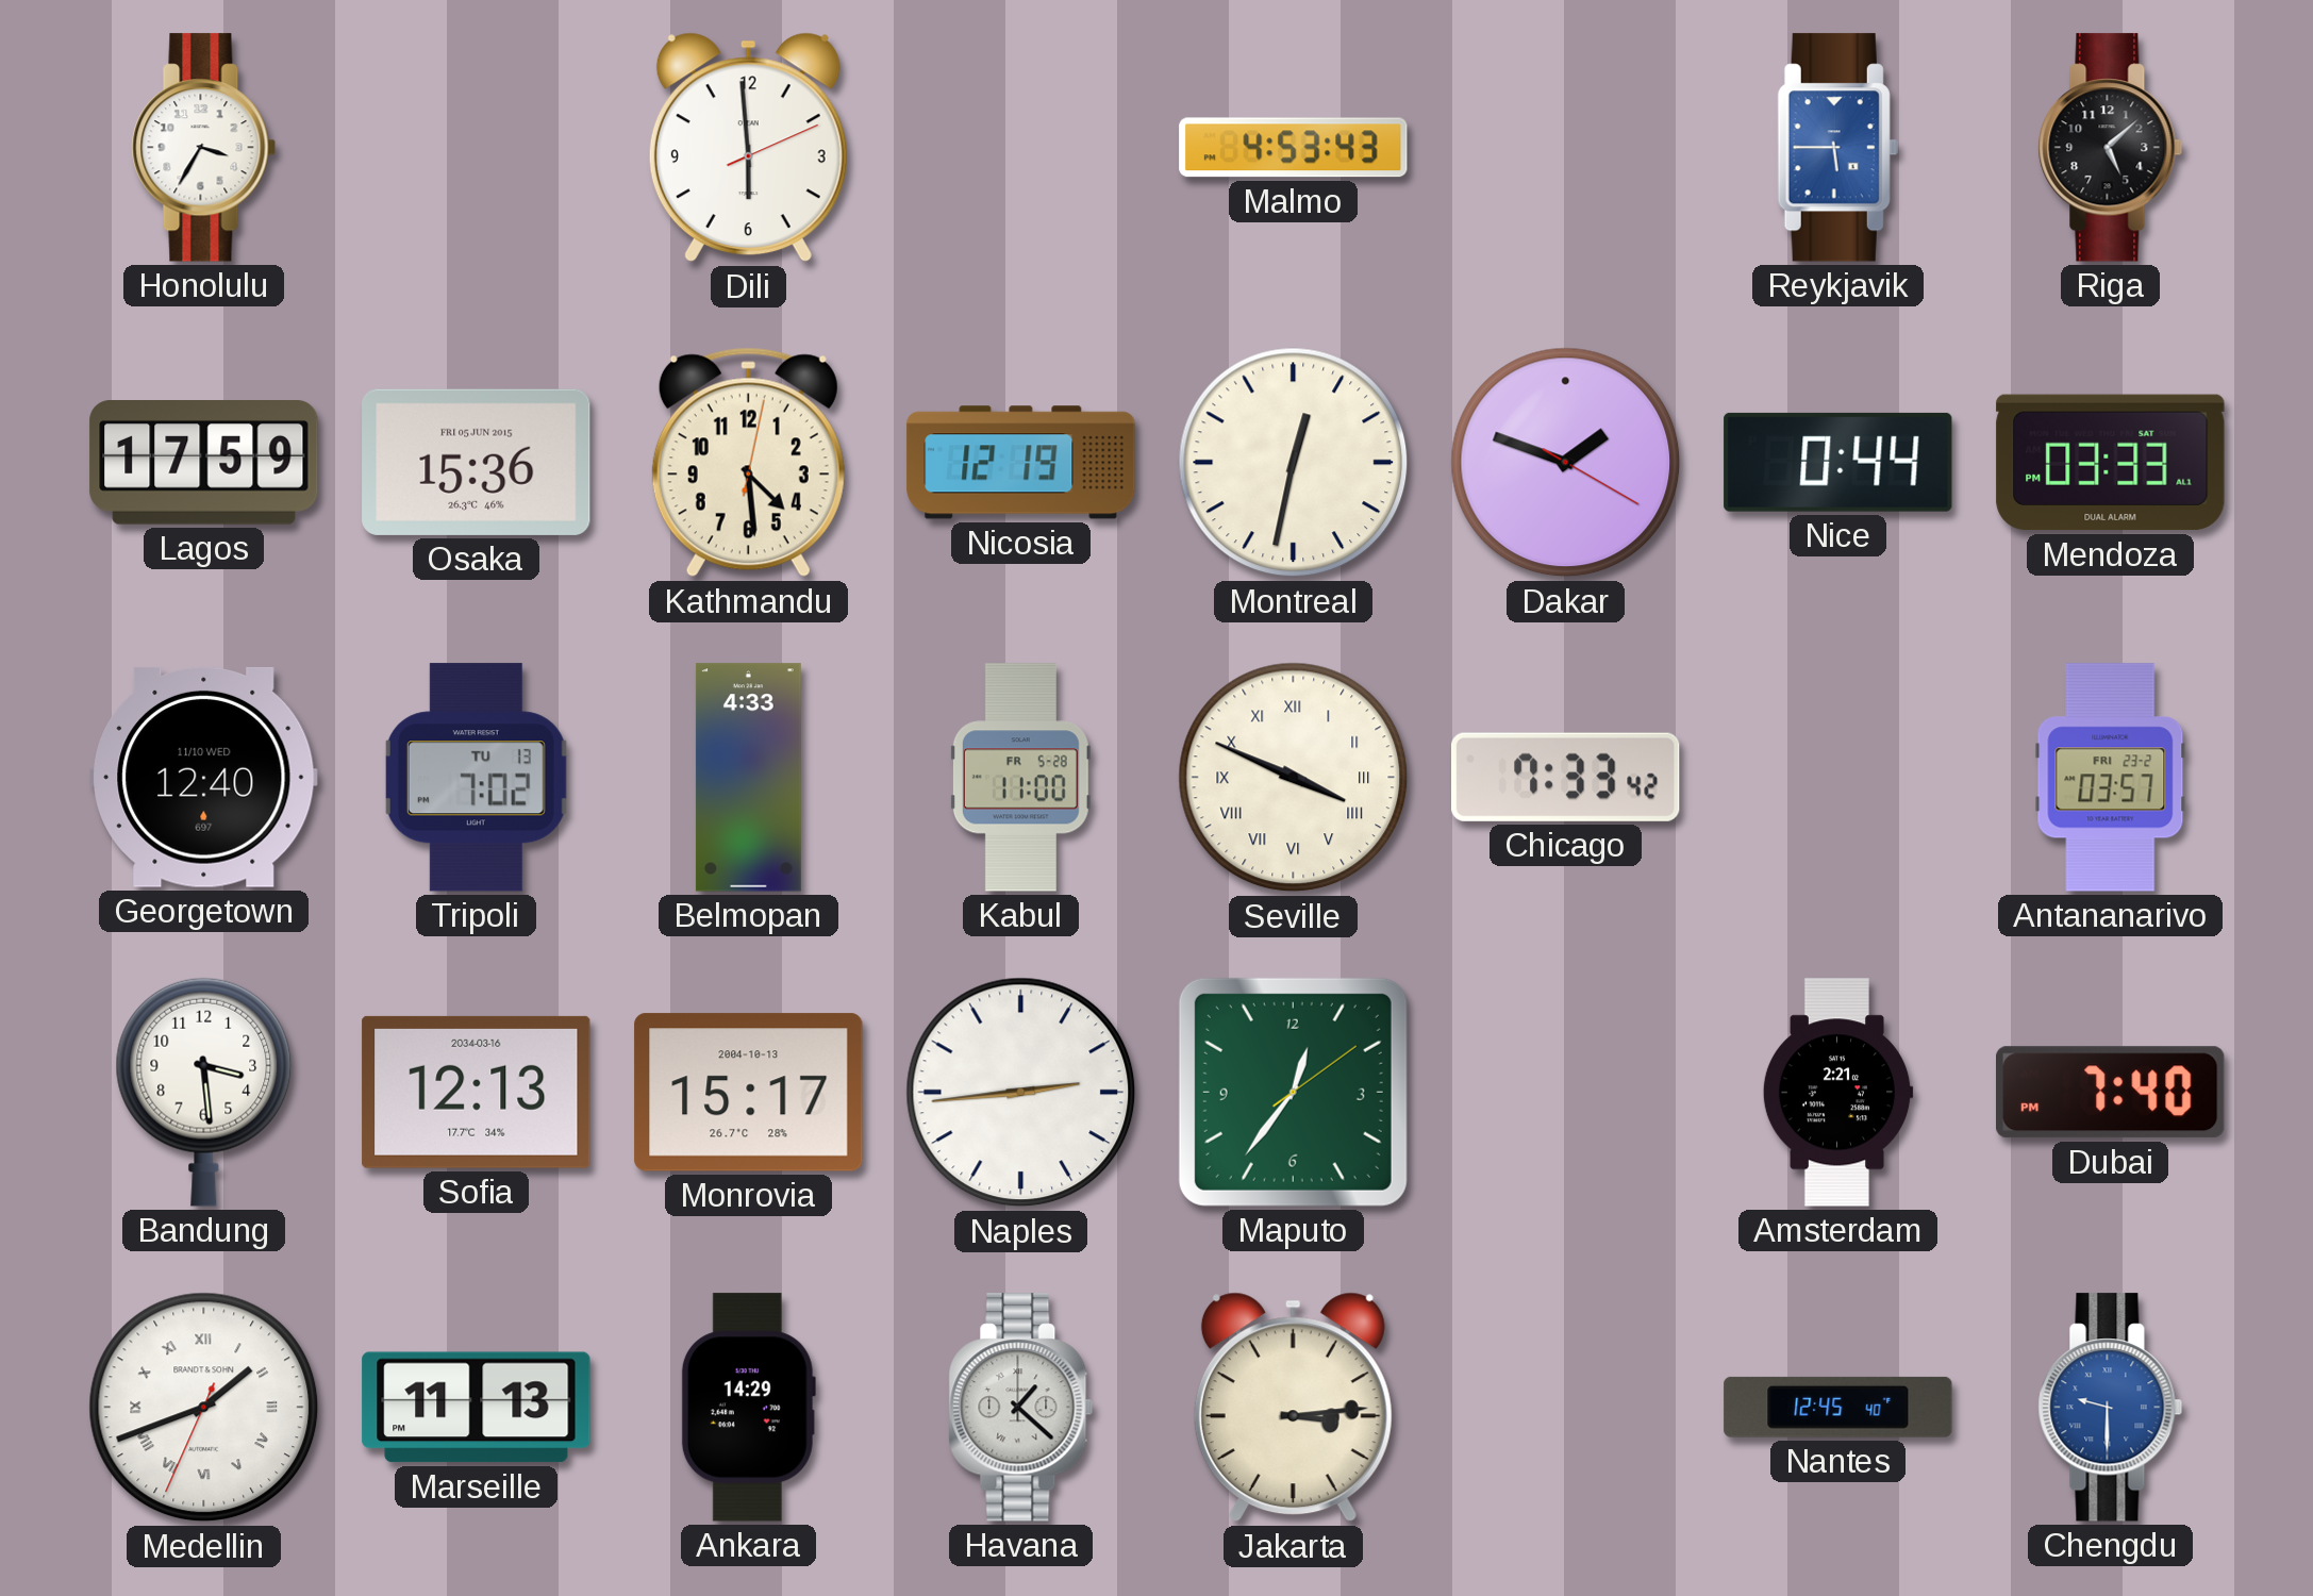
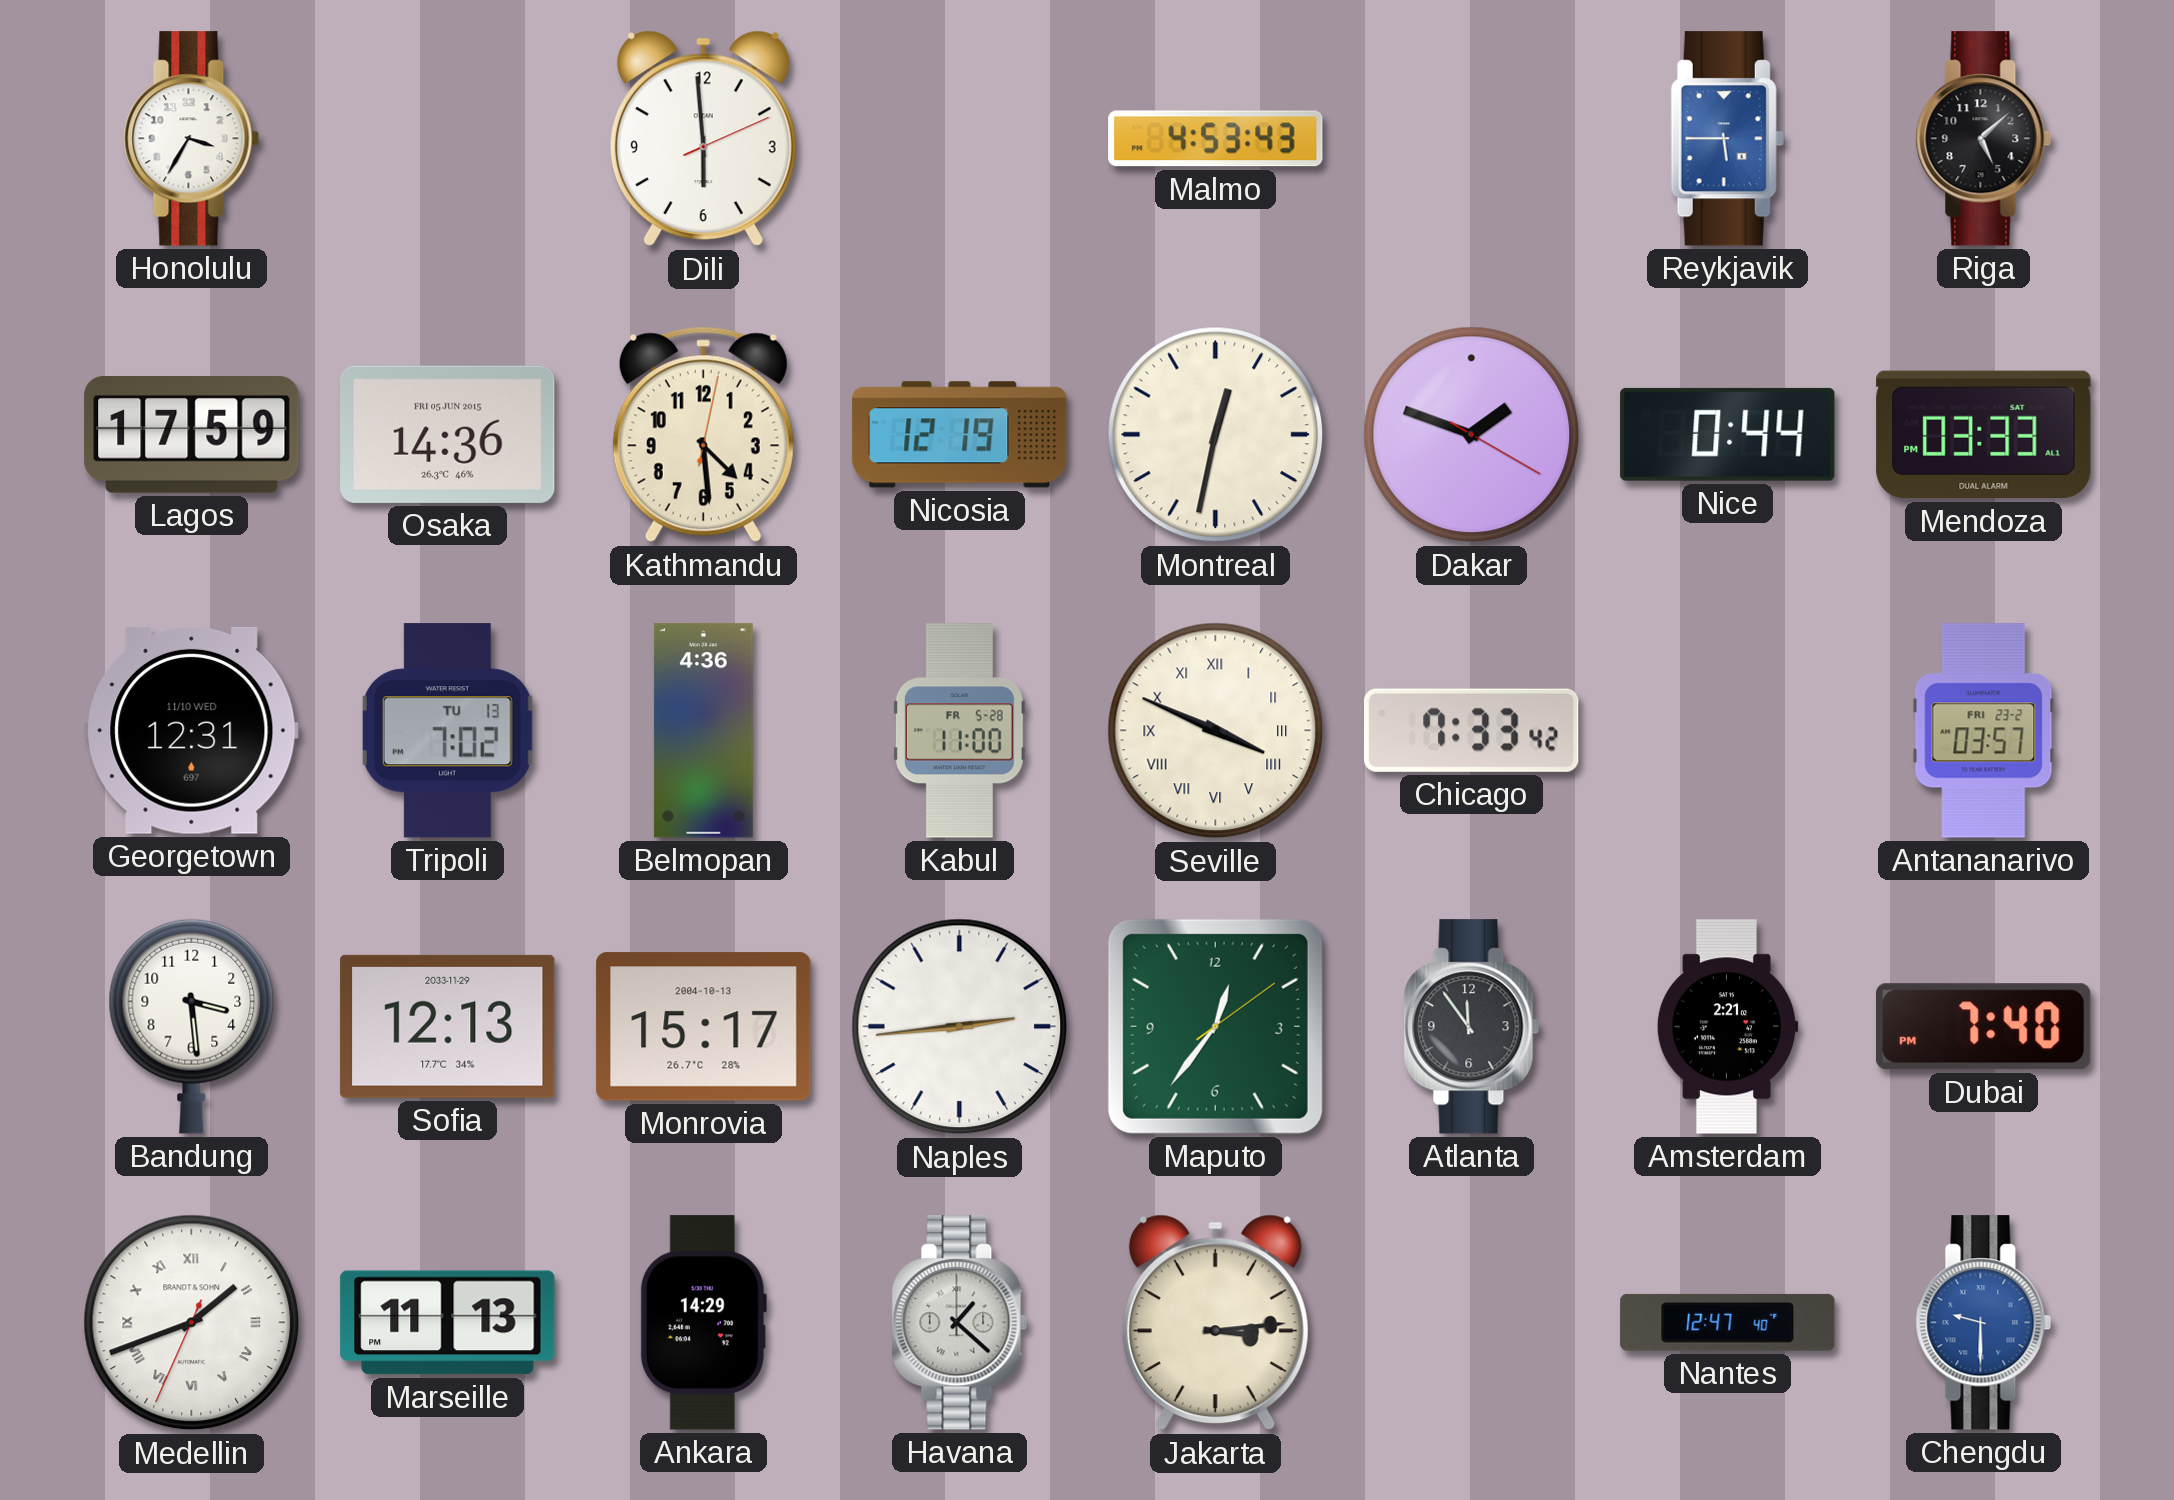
Osaka: 15:36 -> 14:36 (448, 434)
Georgetown: 12:40 -> 12:31 (192, 730)
Belmopan: 4:33 -> 4:36 (703, 731)
Sofia date: 2034-03-16 -> 2033-11-29 (448, 1026)
Atlanta: none -> 11:54 (1472, 1027)
Nantes: 12:45 -> 12:47 (1728, 1322)
